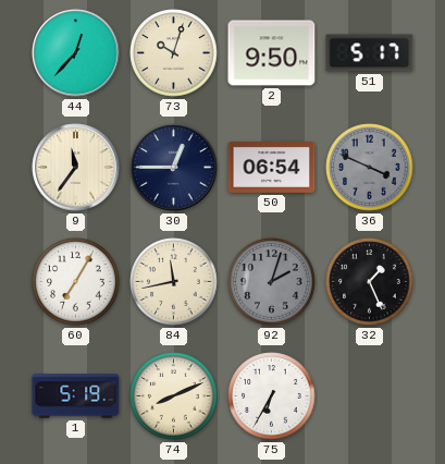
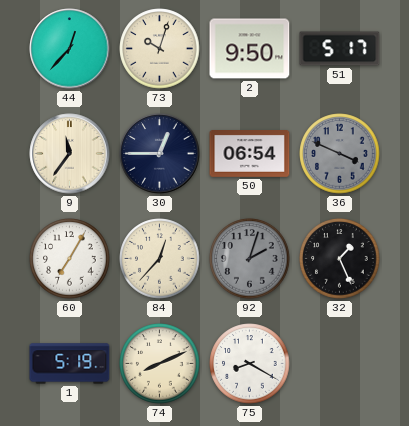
84: 11:43 -> 12:37 (160, 259)
75: 6:35 -> 8:20 (250, 364)
